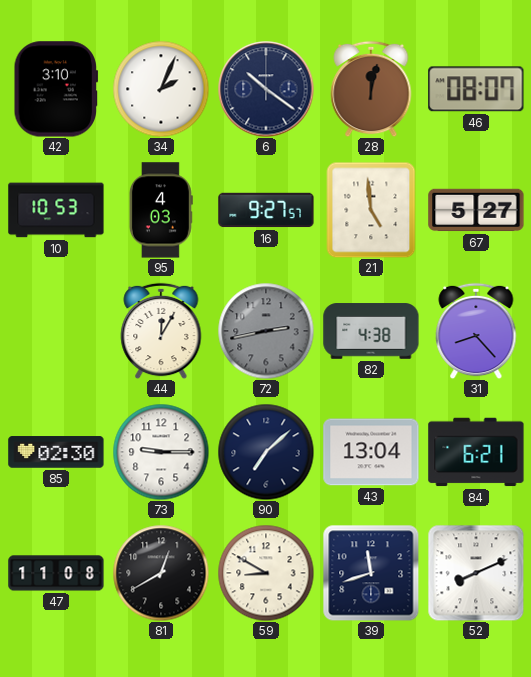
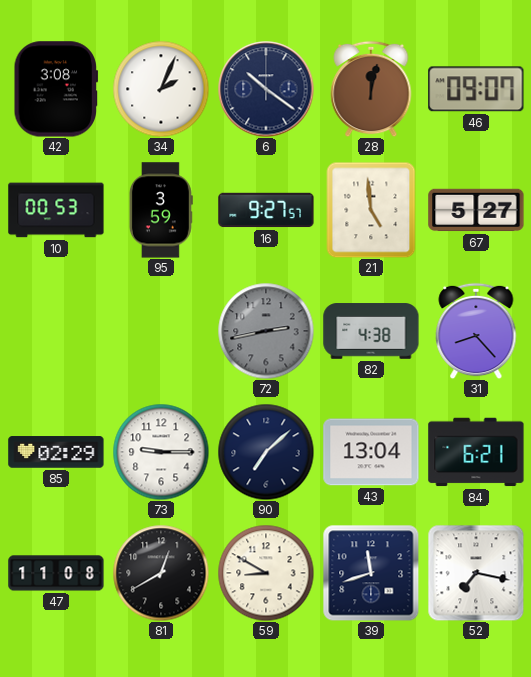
42: 3:10 -> 3:08 (56, 89)
46: 08:07 -> 09:07 (476, 89)
10: 10:53 -> 00:53 (56, 210)
95: 4:03 -> 3:59 (161, 210)
44: 12:05 -> none (161, 331)
85: 02:30 -> 02:29 (56, 452)
52: 8:11 -> 7:17 (476, 573)
